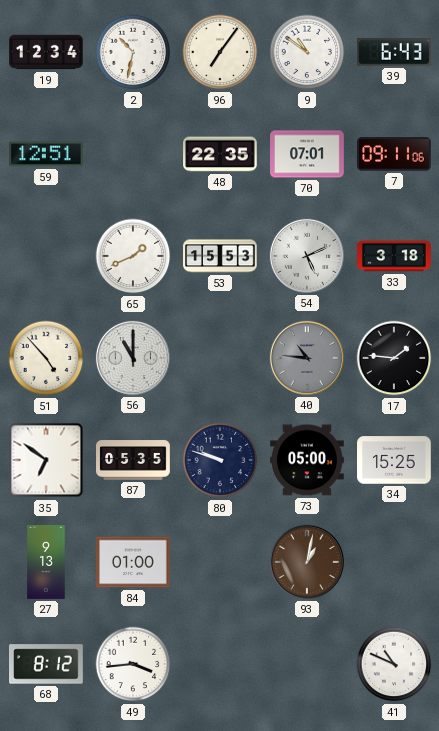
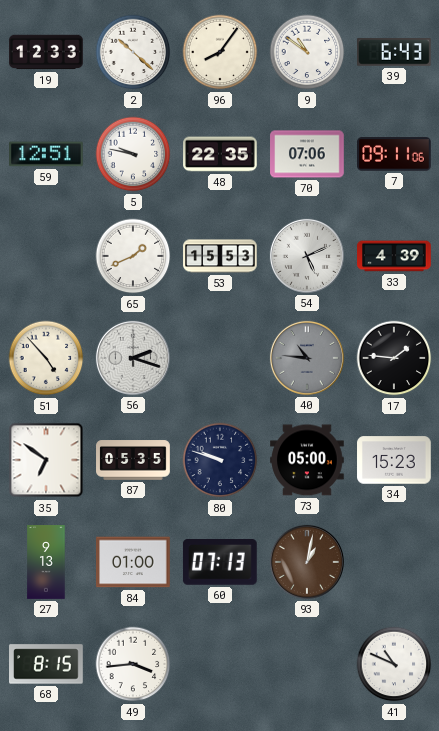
19: 12:34 -> 12:33 (46, 52)
2: 10:32 -> 10:22 (133, 52)
96: 7:06 -> 8:06 (220, 52)
5: none -> 9:47 (133, 154)
70: 07:01 -> 07:06 (307, 154)
33: 3:18 -> 4:39 (394, 256)
56: 11:00 -> 2:18 (133, 358)
34: 15:25 -> 15:23 (394, 460)
60: none -> 07:13 (220, 563)
68: 8:12 -> 8:15 (46, 664)
